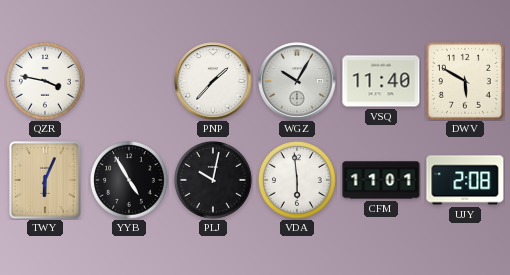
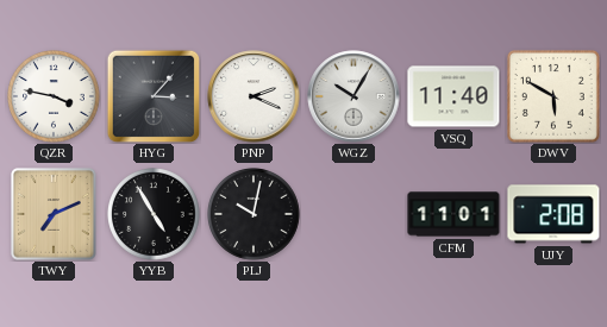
HYG: none -> 3:07 (154, 96)
PNP: 1:37 -> 2:19 (254, 96)
TWY: 6:04 -> 7:11 (54, 214)
VDA: 5:59 -> none (298, 181)
